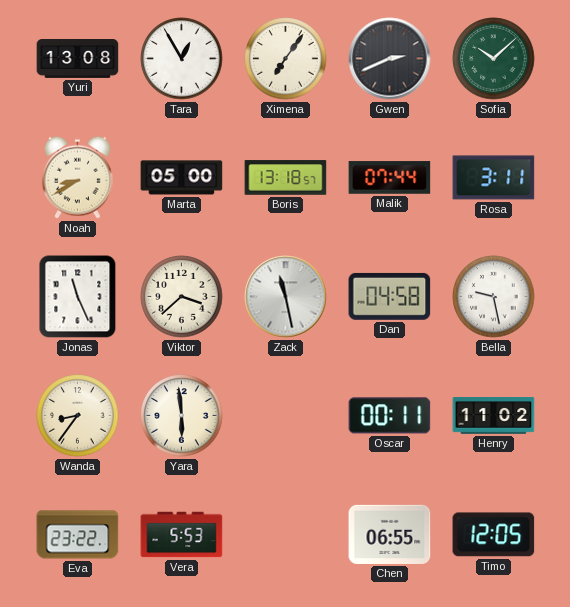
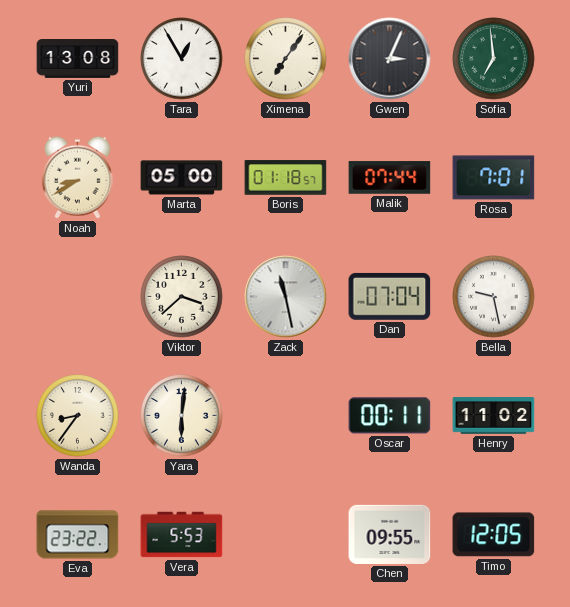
Gwen: 2:41 -> 3:04 (390, 59)
Sofia: 10:08 -> 6:59 (494, 59)
Boris: 13:18 -> 01:18 (286, 178)
Rosa: 3:11 -> 7:01 (494, 178)
Jonas: 11:26 -> none (78, 297)
Dan: 04:58 -> 07:04 (390, 296)
Yara: 5:59 -> 6:01 (182, 416)
Chen: 06:55 -> 09:55 (390, 534)
